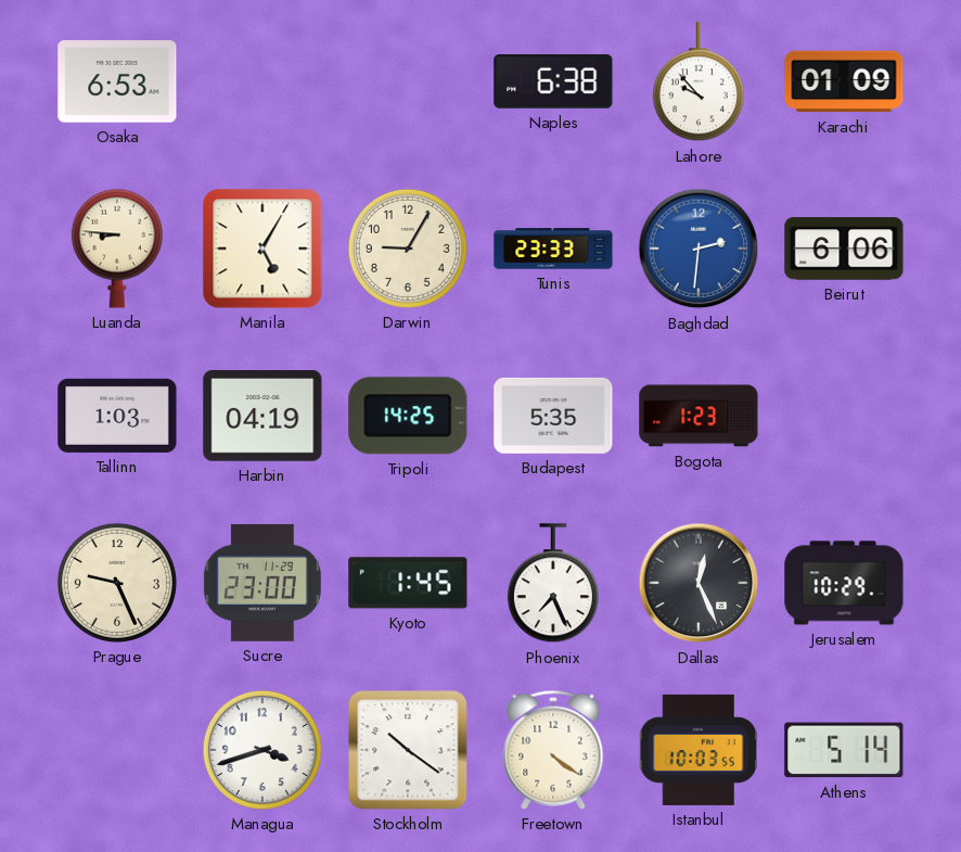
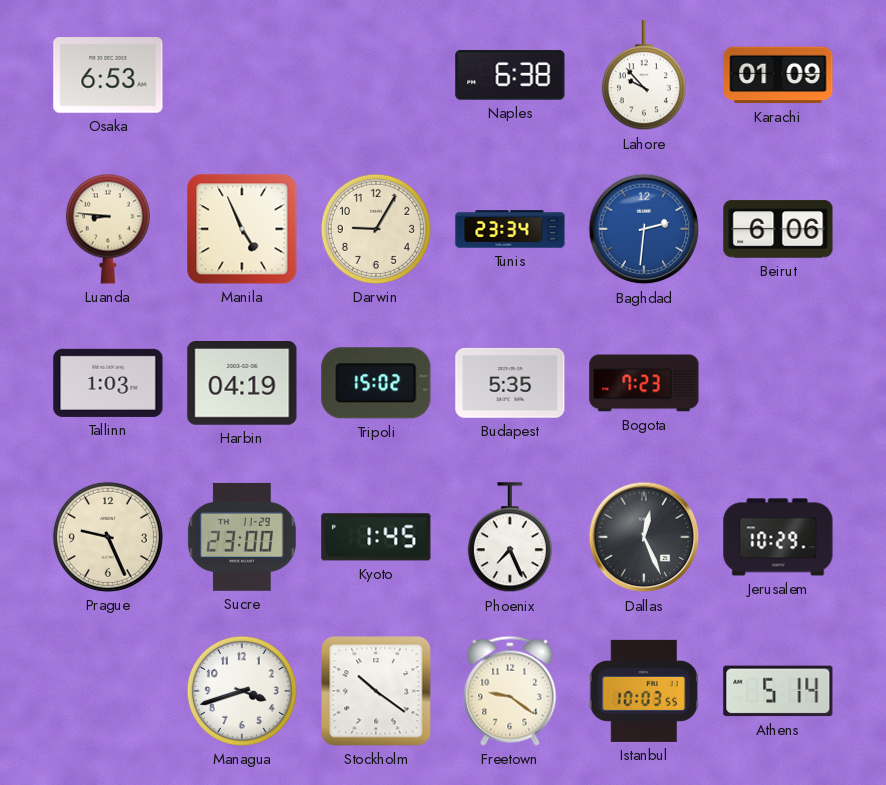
Manila: 5:05 -> 4:56 (242, 229)
Tunis: 23:33 -> 23:34 (510, 229)
Tripoli: 14:25 -> 15:02 (376, 383)
Bogota: 1:23 -> 7:23 (644, 383)
Freetown: 4:21 -> 9:21 (510, 691)
